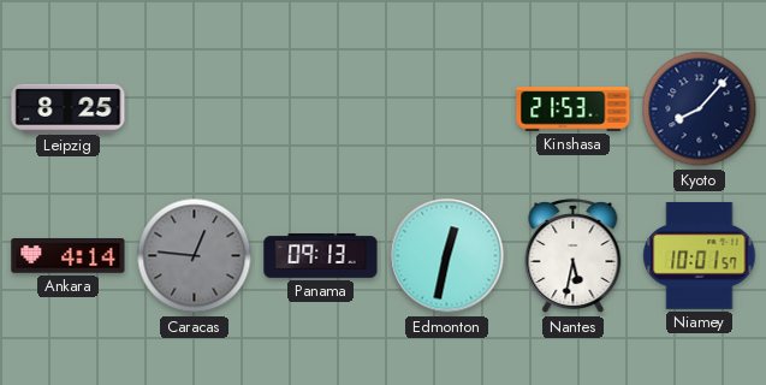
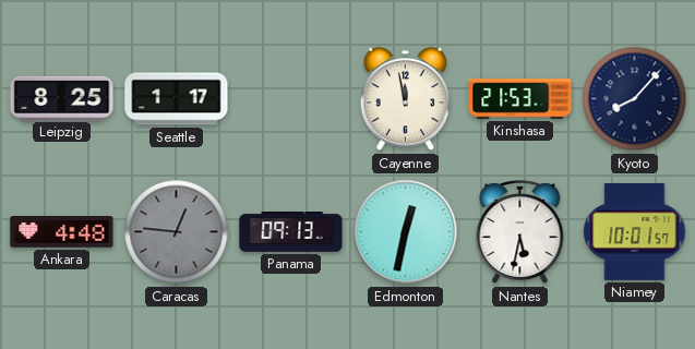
Seattle: none -> 1:17 (177, 99)
Cayenne: none -> 11:58 (405, 100)
Ankara: 4:14 -> 4:48 (62, 232)
